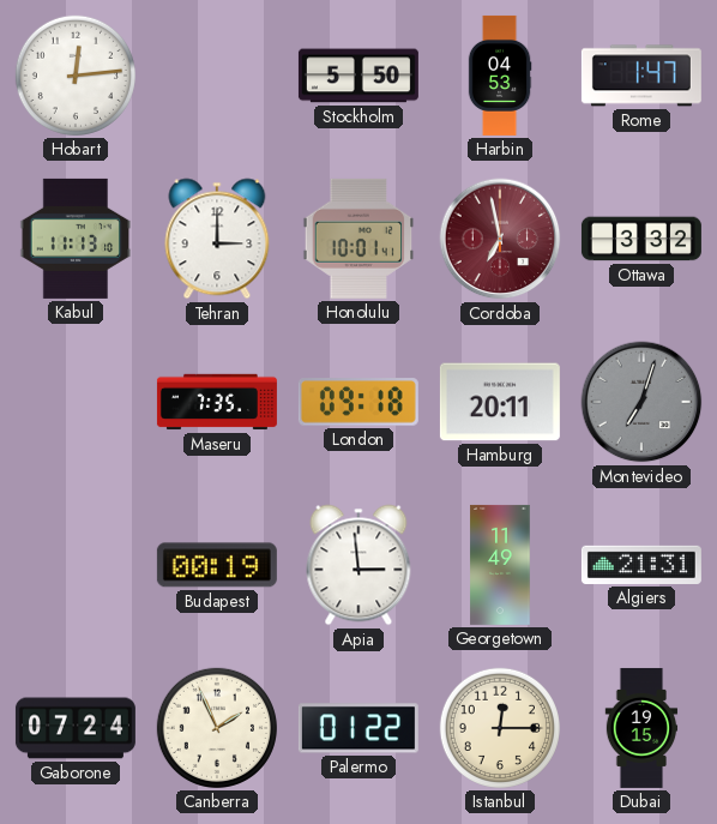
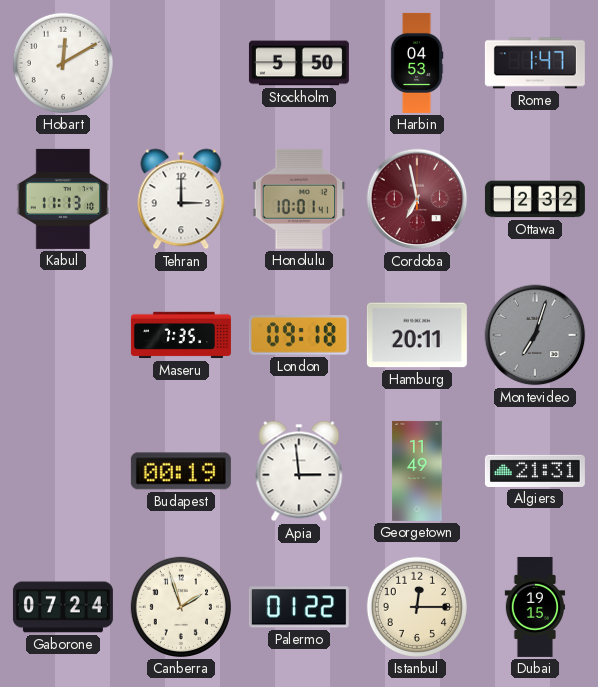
Hobart: 12:14 -> 12:10 (63, 63)
Ottawa: 3:32 -> 2:32 (535, 199)
Canberra: 1:56 -> 1:57 (181, 607)
